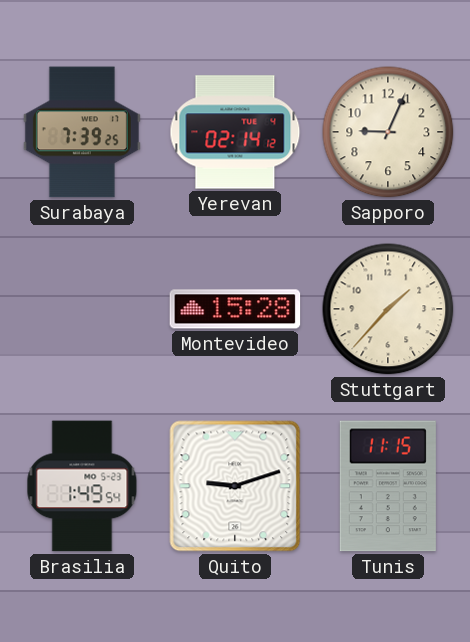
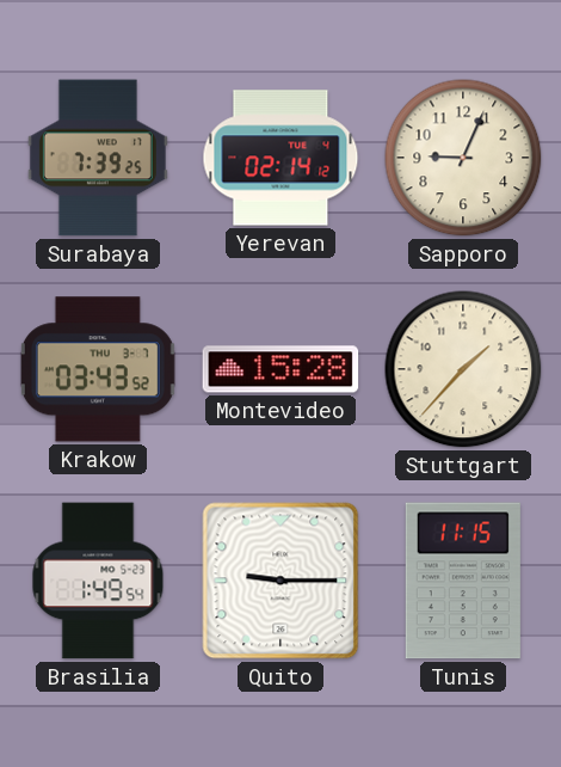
Krakow: none -> 03:43 (98, 369)
Quito: 9:12 -> 9:15 (280, 581)
